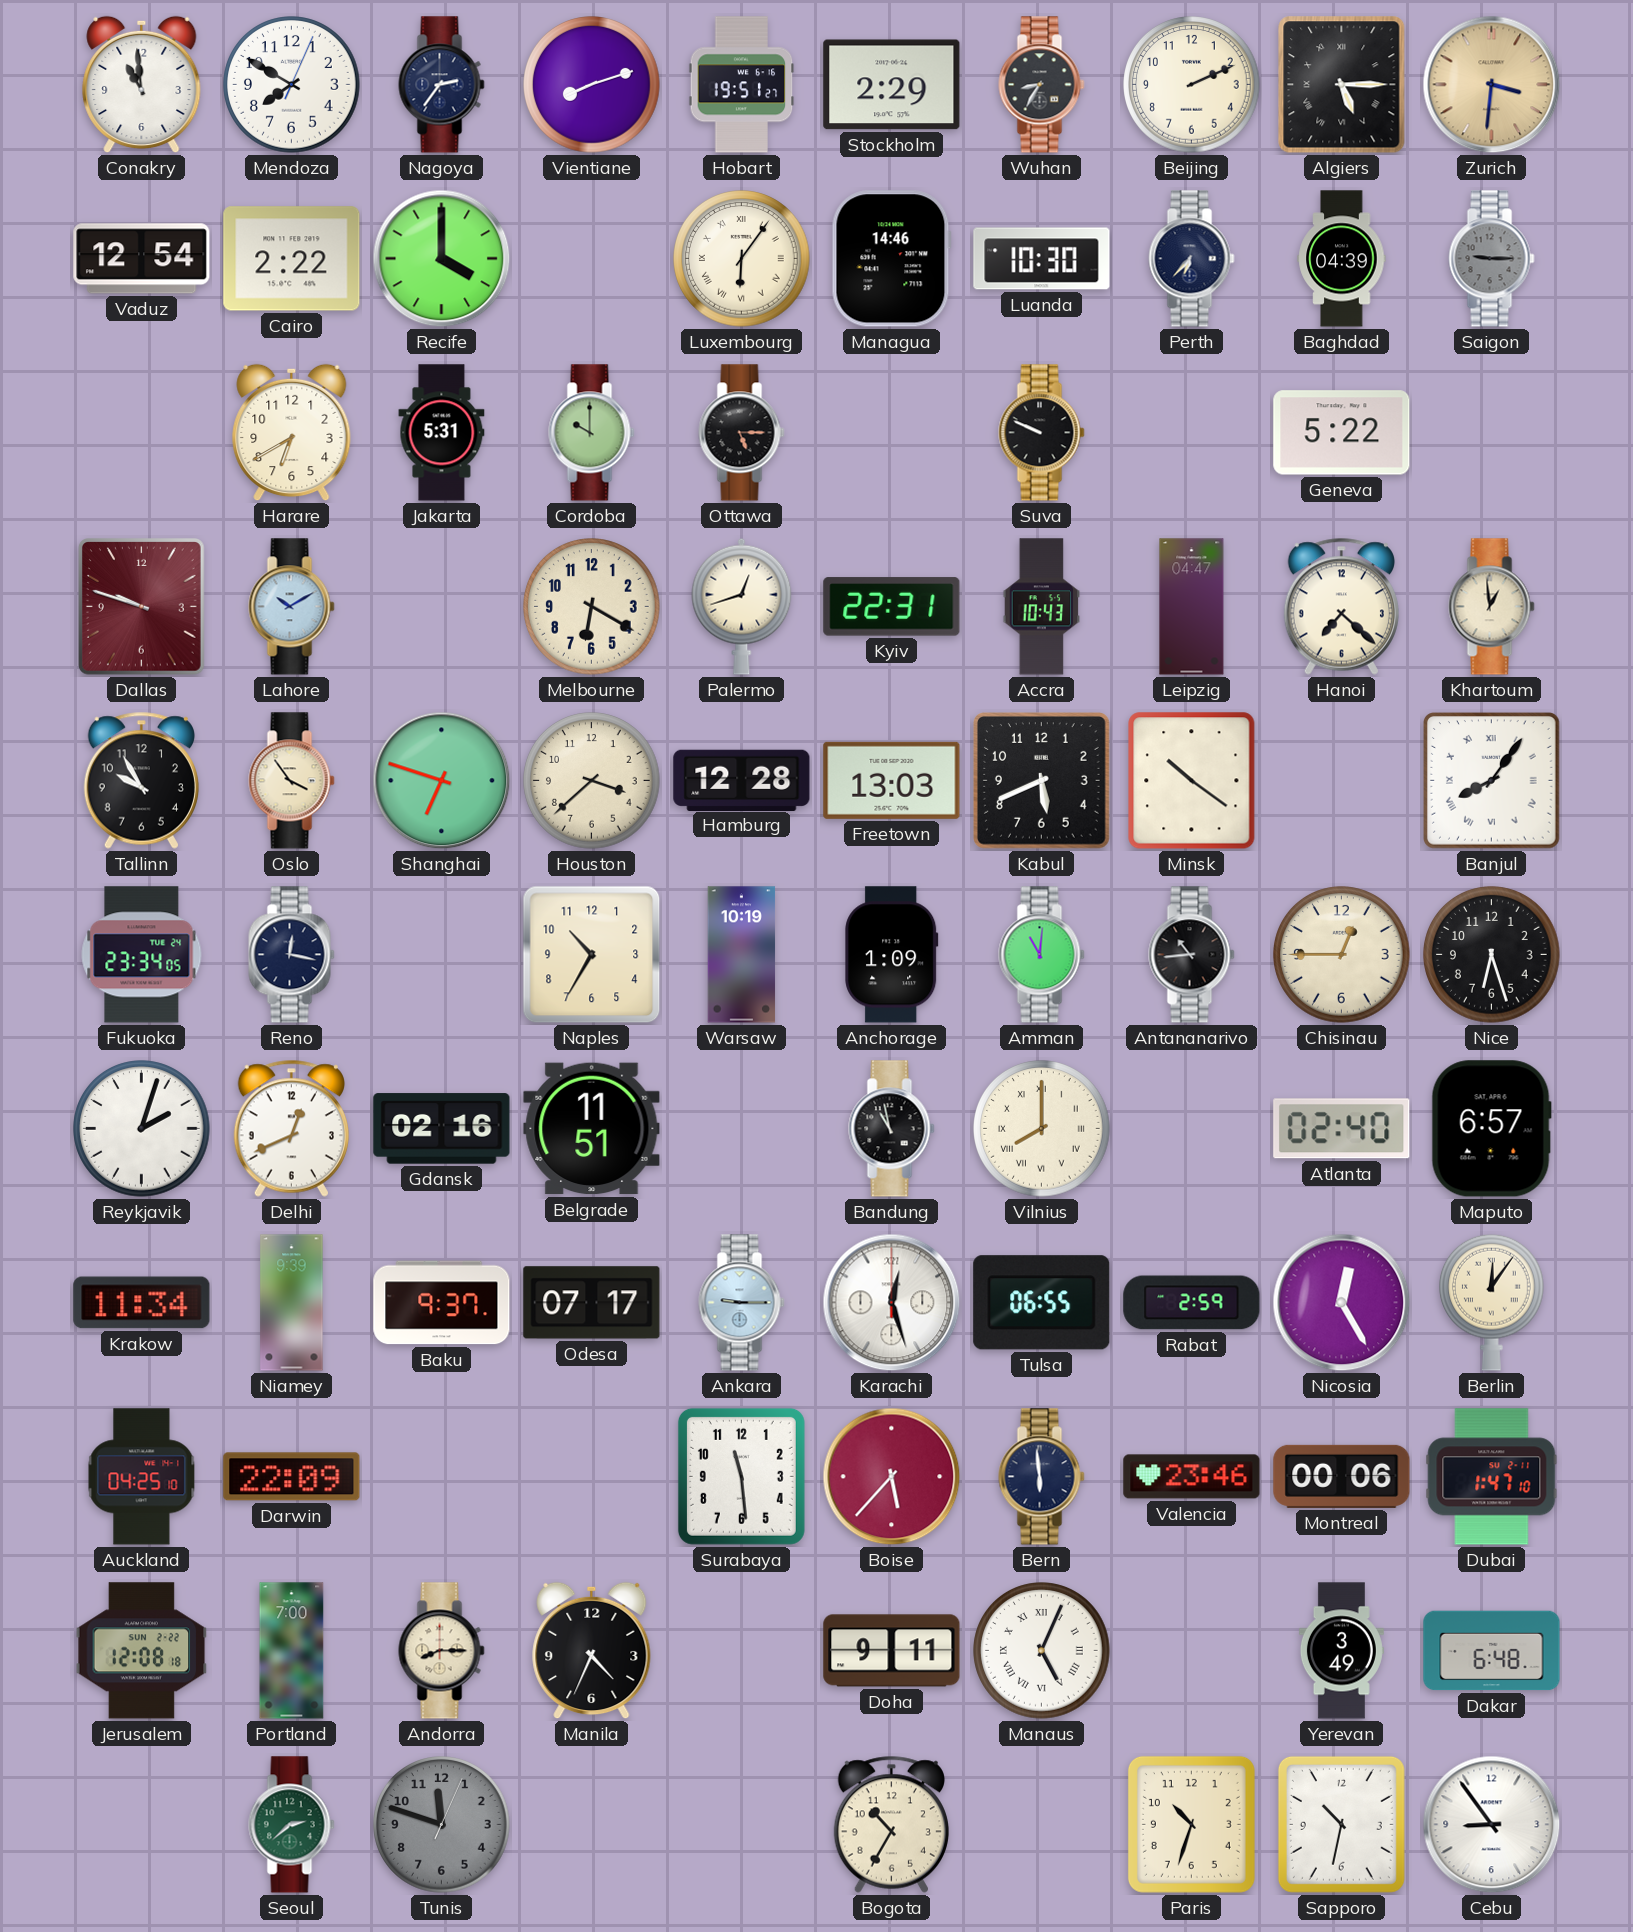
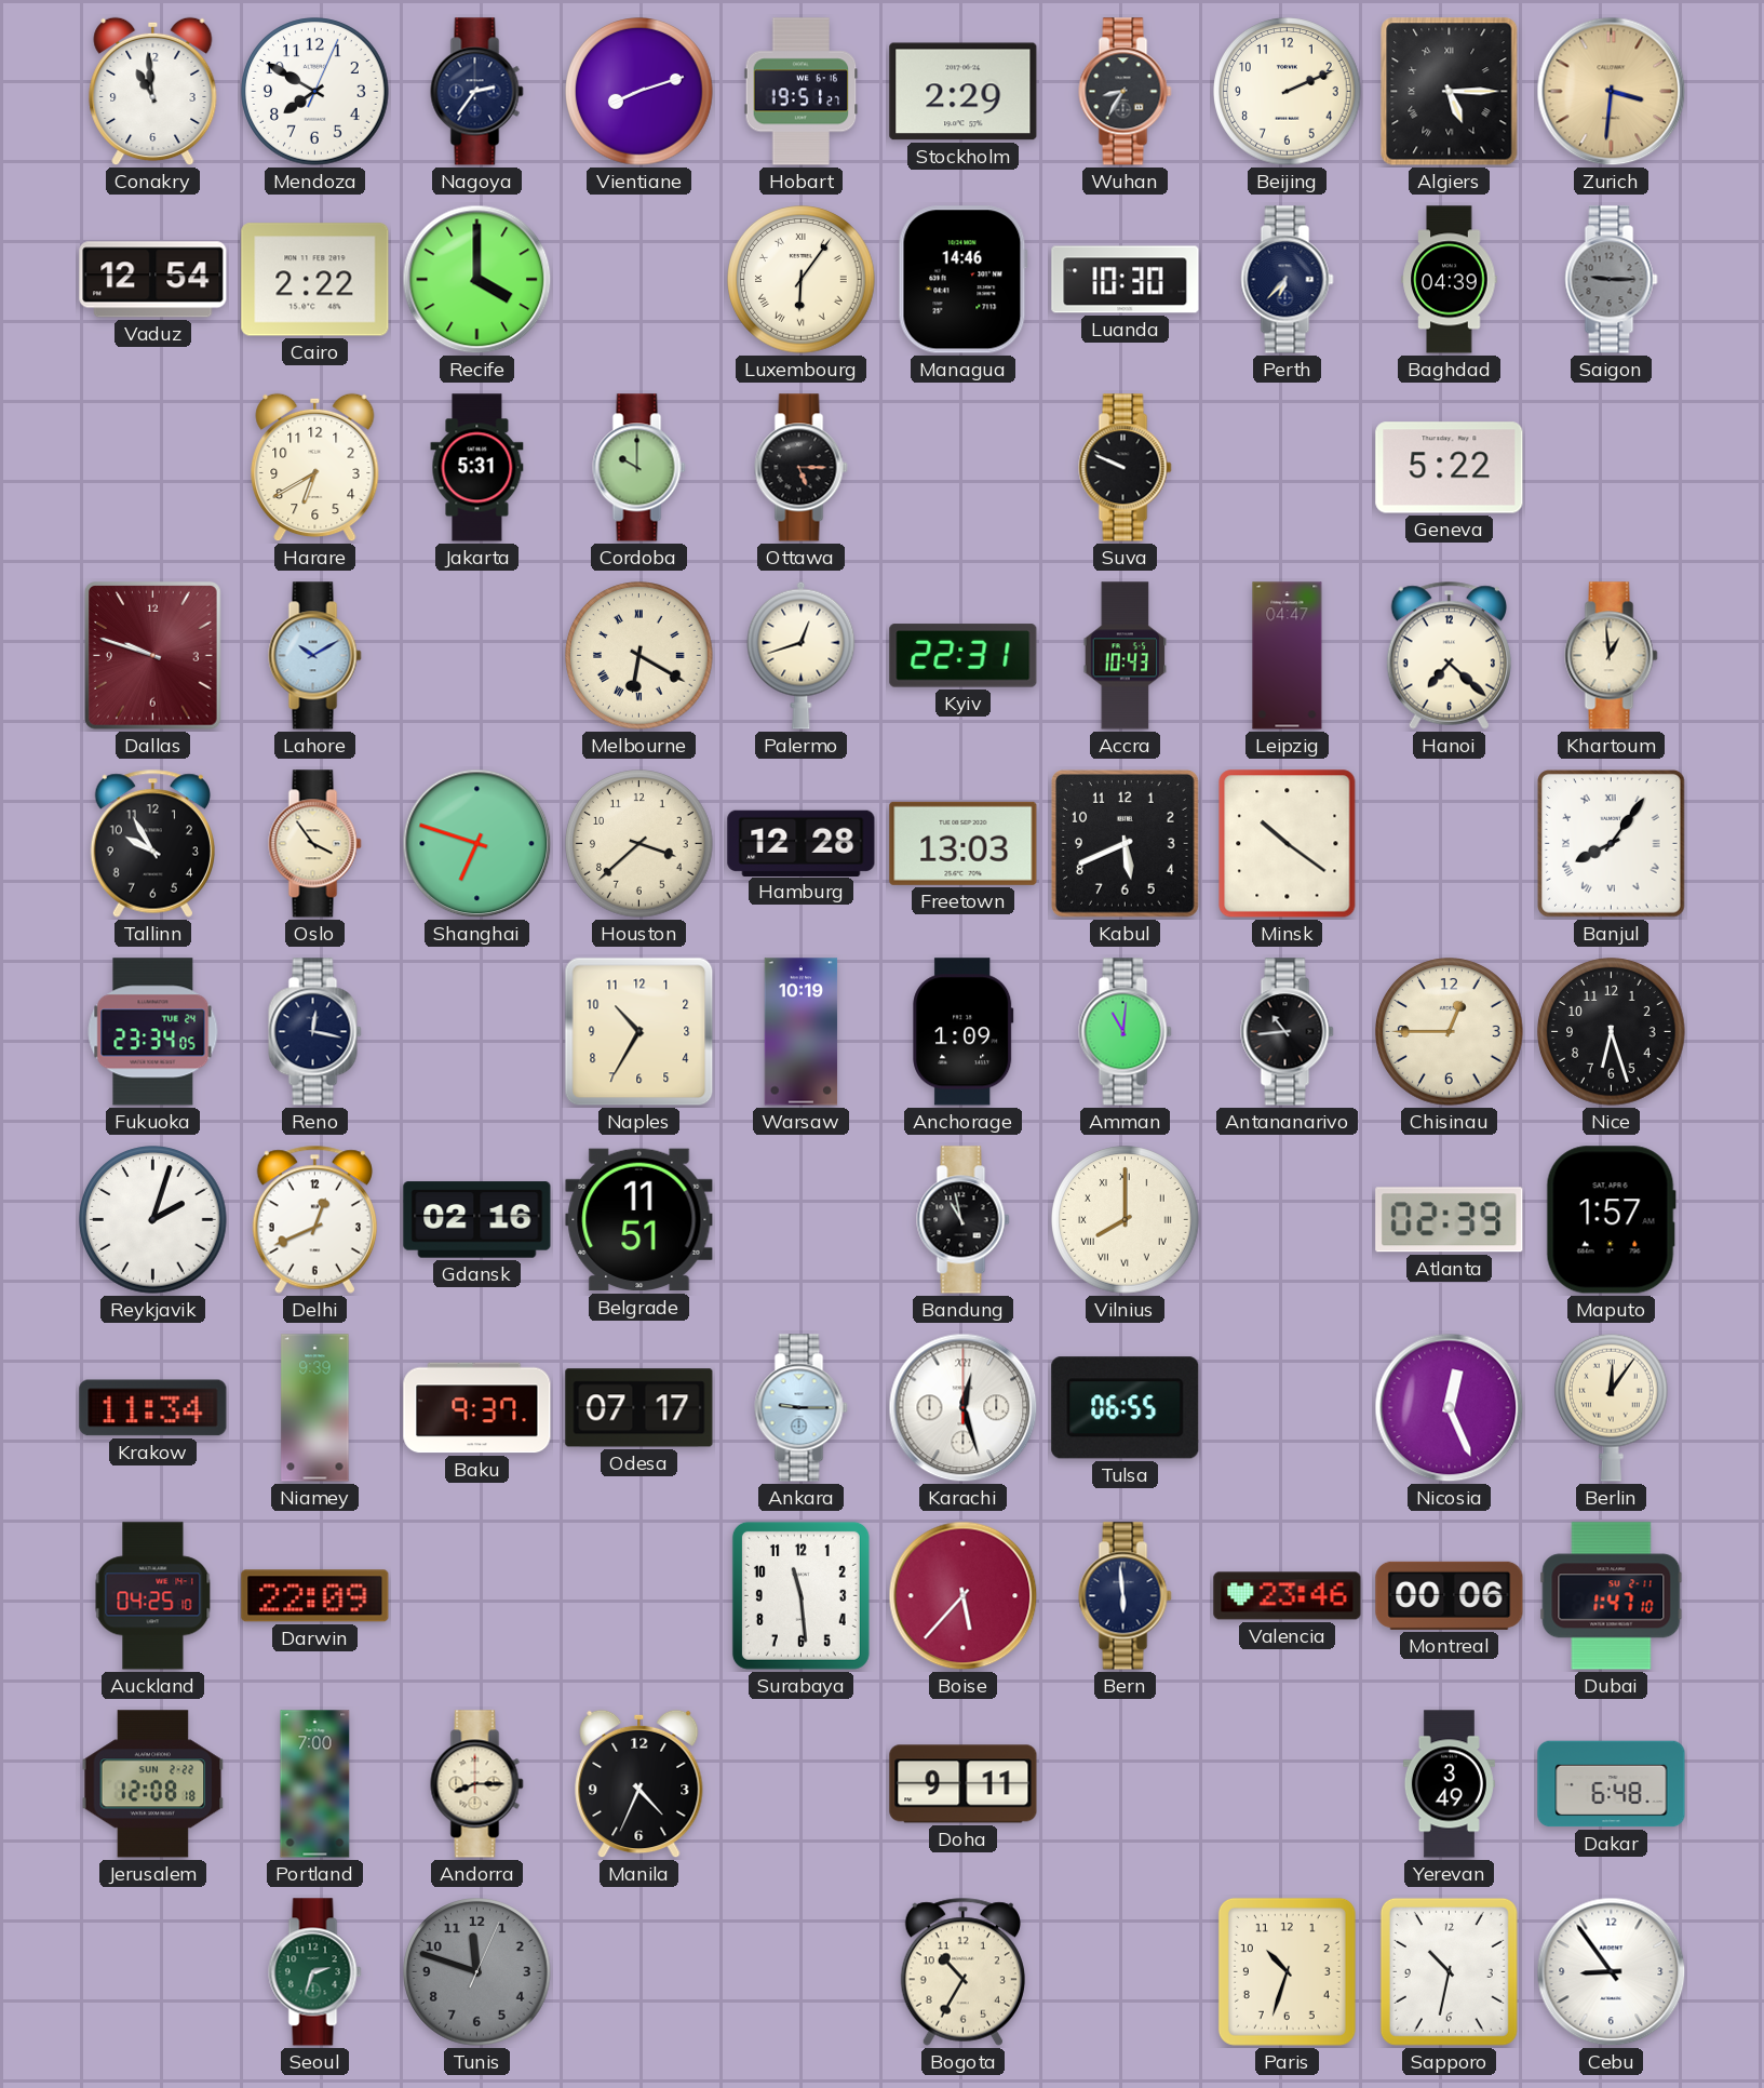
Melbourne numerals: Arabic -> Roman (639, 656)
Atlanta: 02:40 -> 02:39 (1450, 1220)
Maputo: 6:57 -> 1:57 (1611, 1220)
Rabat: 2:59 -> none (1192, 1303)
Nicosia: 12:25 -> 12:26 (1450, 1408)
Manaus: 5:04 -> none (1042, 1651)
Seoul: 2:38 -> 2:33 (315, 1972)
